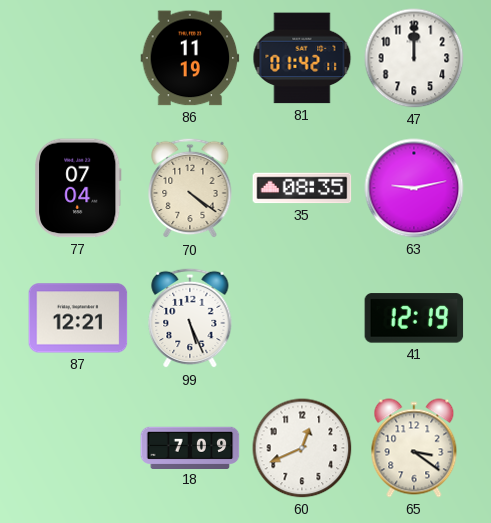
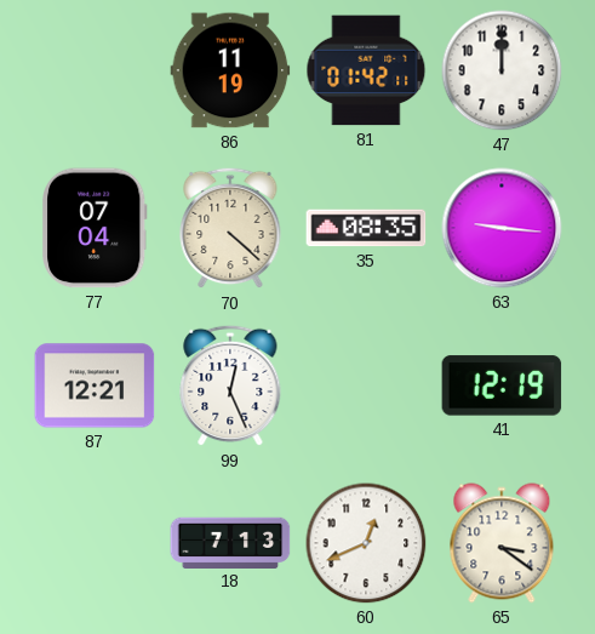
70: 4:21 -> 4:22 (230, 228)
63: 9:13 -> 9:16 (502, 228)
99: 5:26 -> 12:26 (230, 385)
18: 7:09 -> 7:13 (230, 542)
